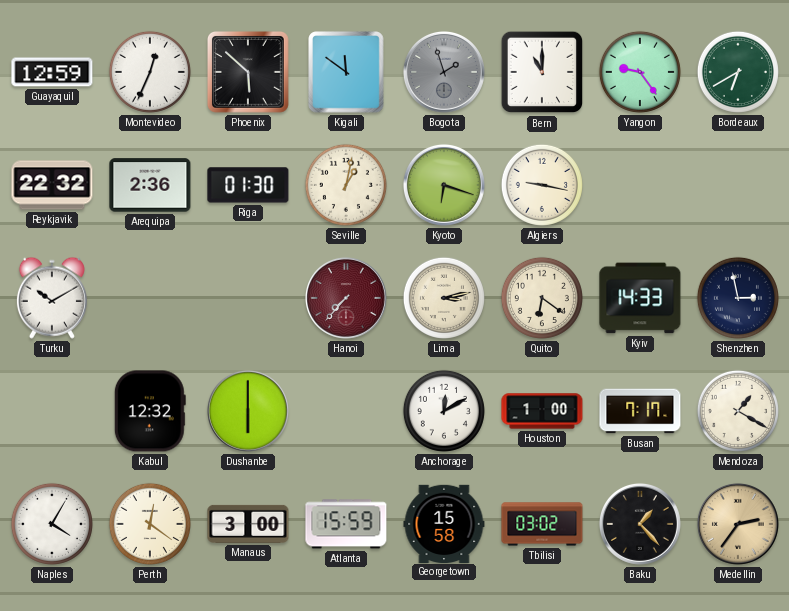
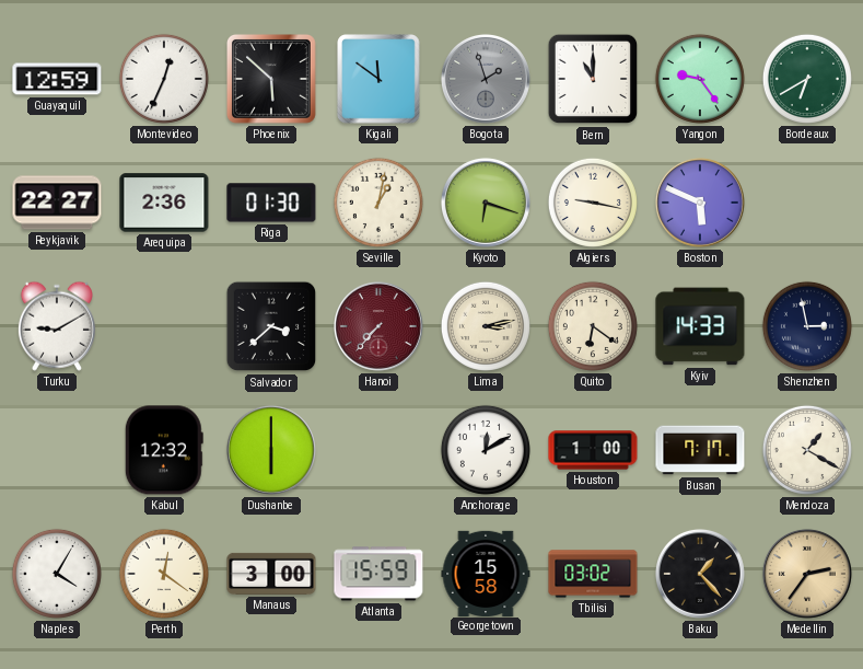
Reykjavik: 22:32 -> 22:27 (57, 203)
Boston: none -> 5:49 (700, 203)
Turku: 10:10 -> 9:10 (57, 326)
Salvador: none -> 3:38 (271, 326)
